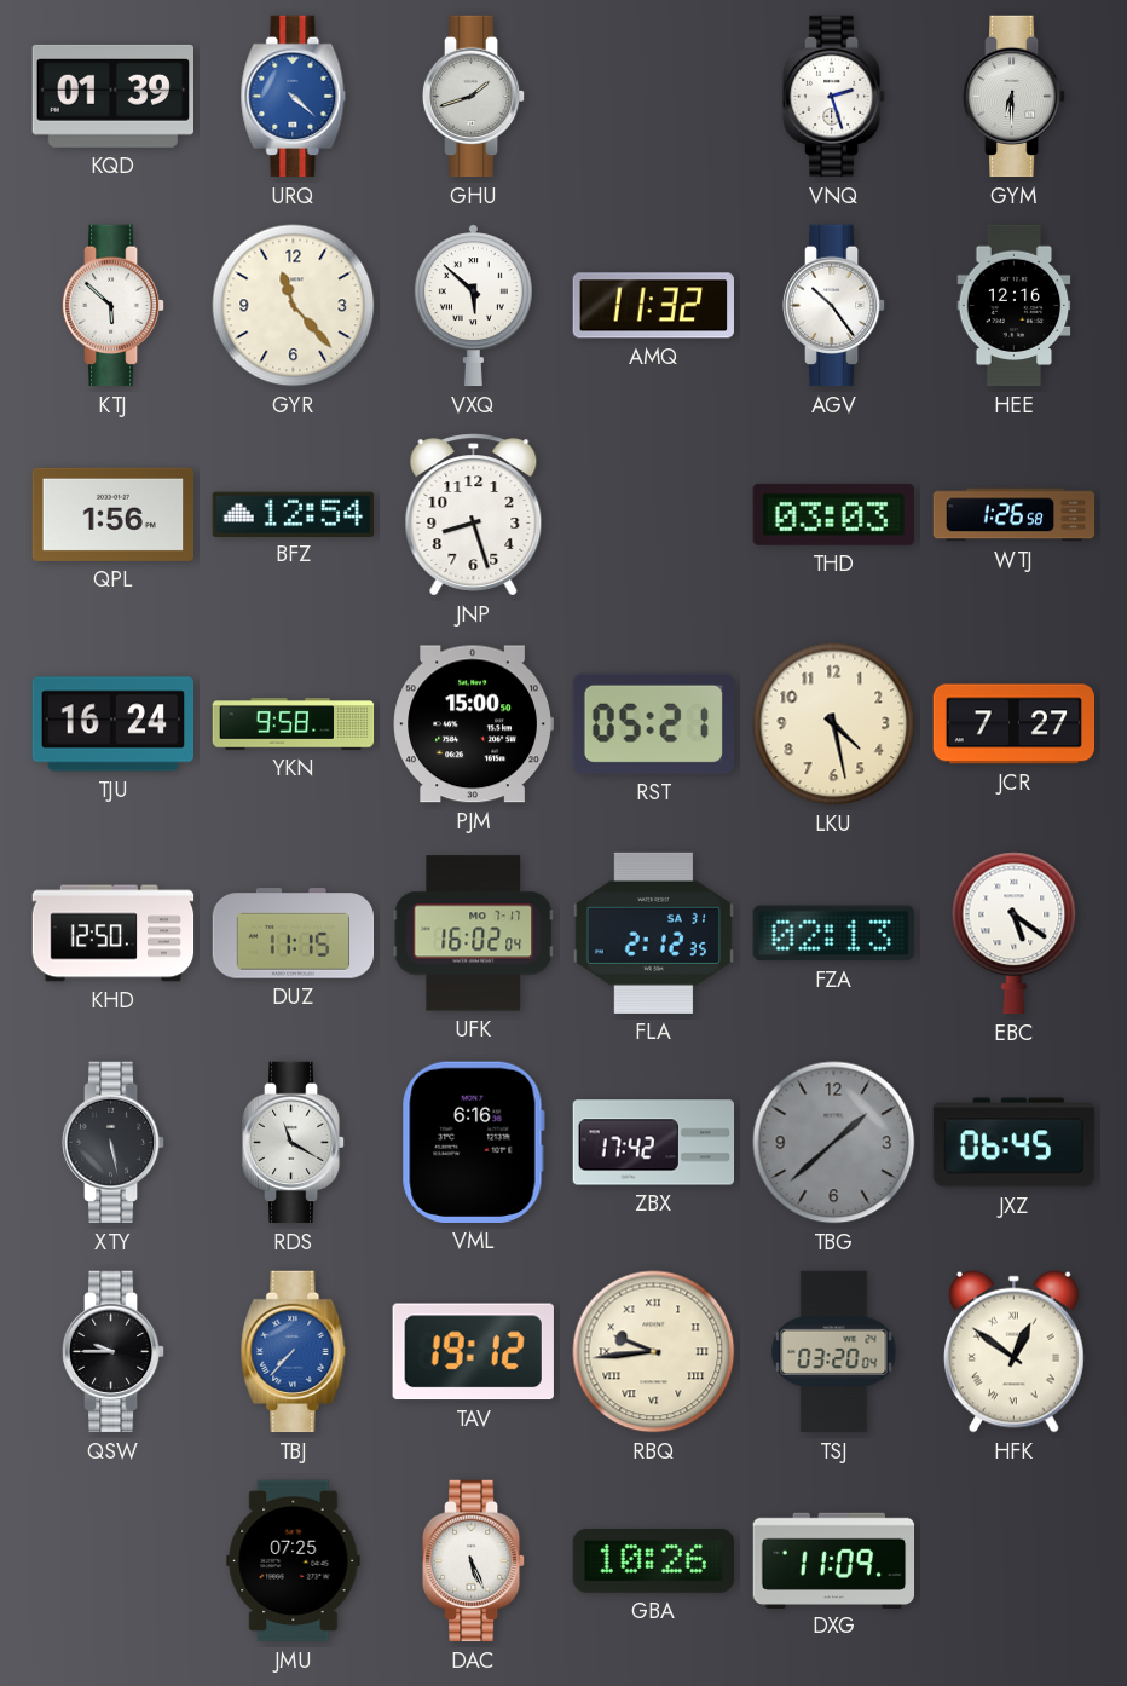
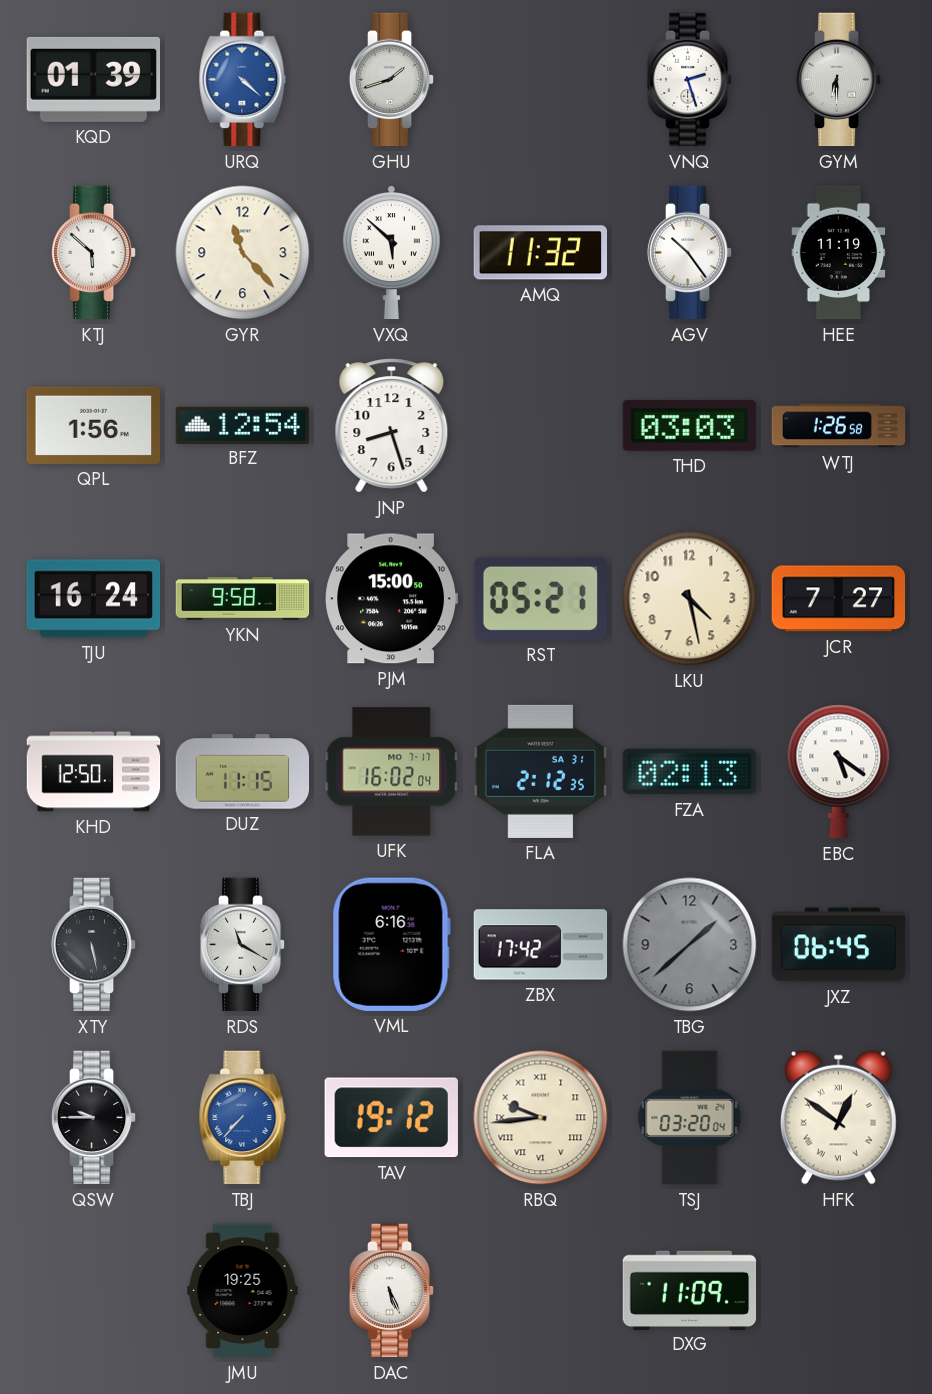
HEE: 12:16 -> 11:19 (839, 253)
JMU: 07:25 -> 19:25 (243, 1291)
GBA: 10:26 -> none (654, 1560)
